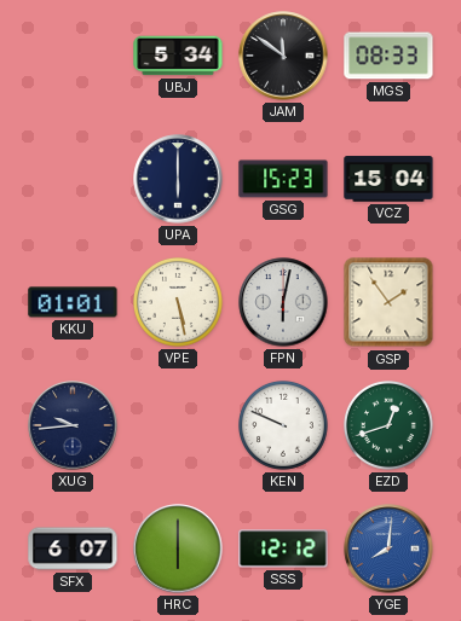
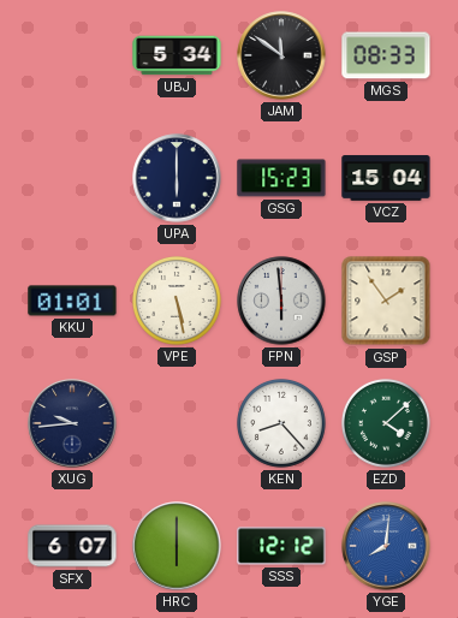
FPN: 6:02 -> 5:59 (281, 301)
KEN: 9:49 -> 8:23 (282, 424)
EZD: 12:42 -> 4:08 (387, 424)
